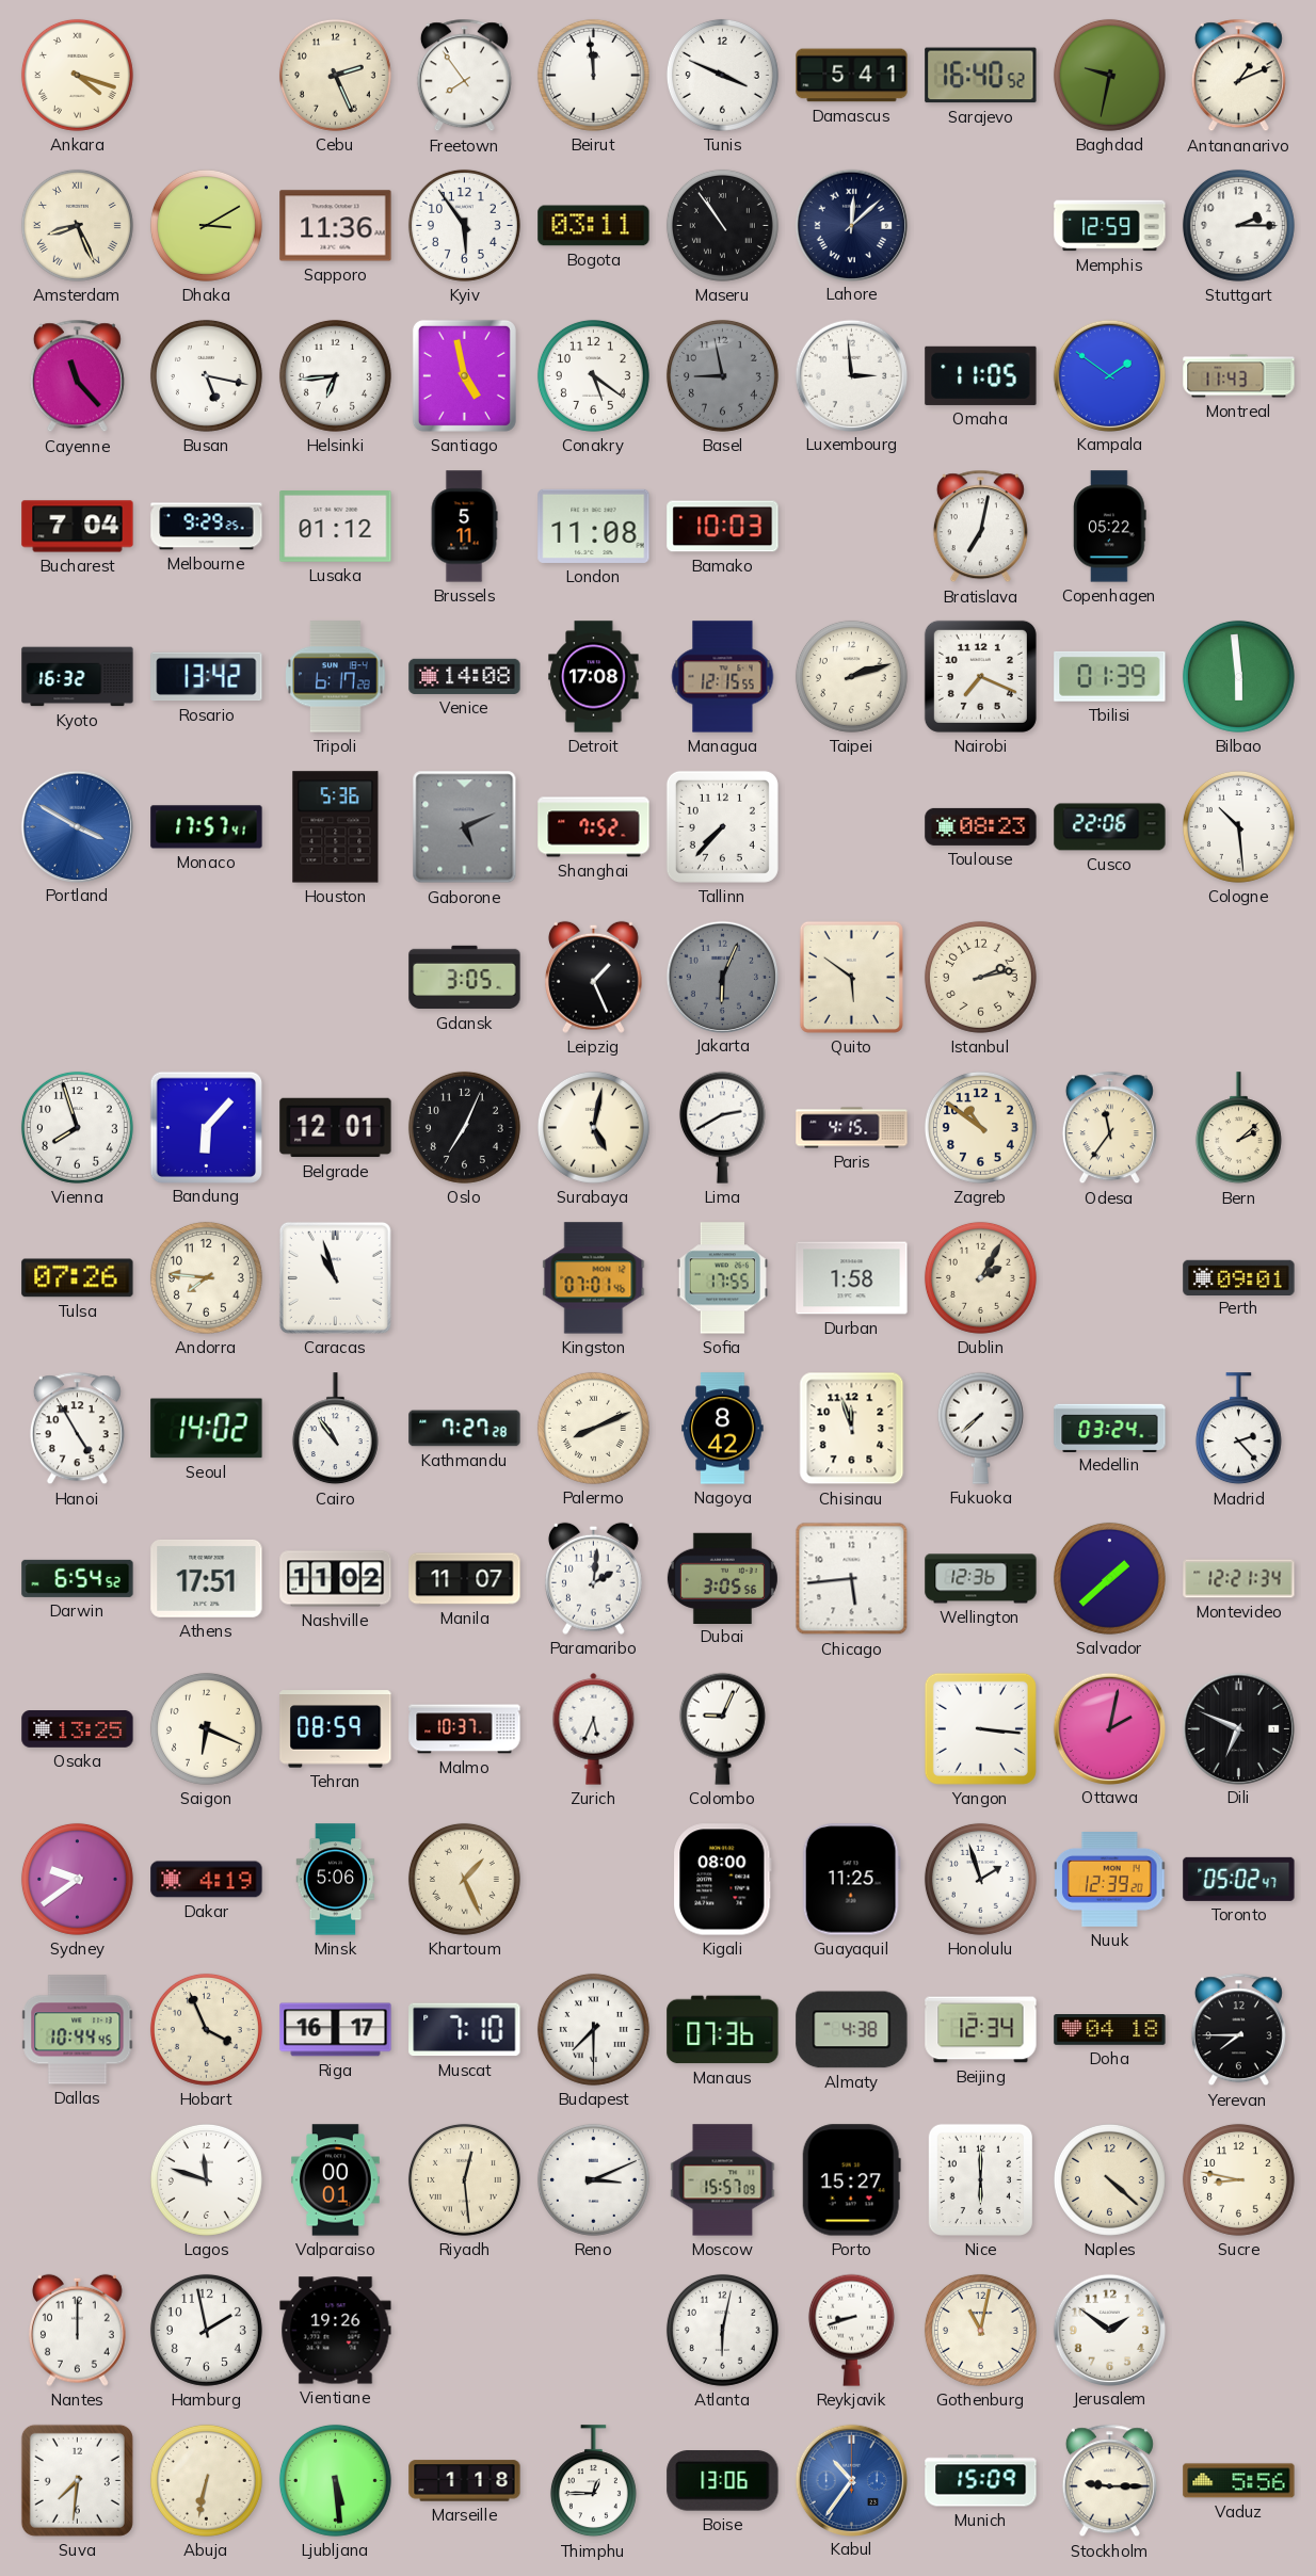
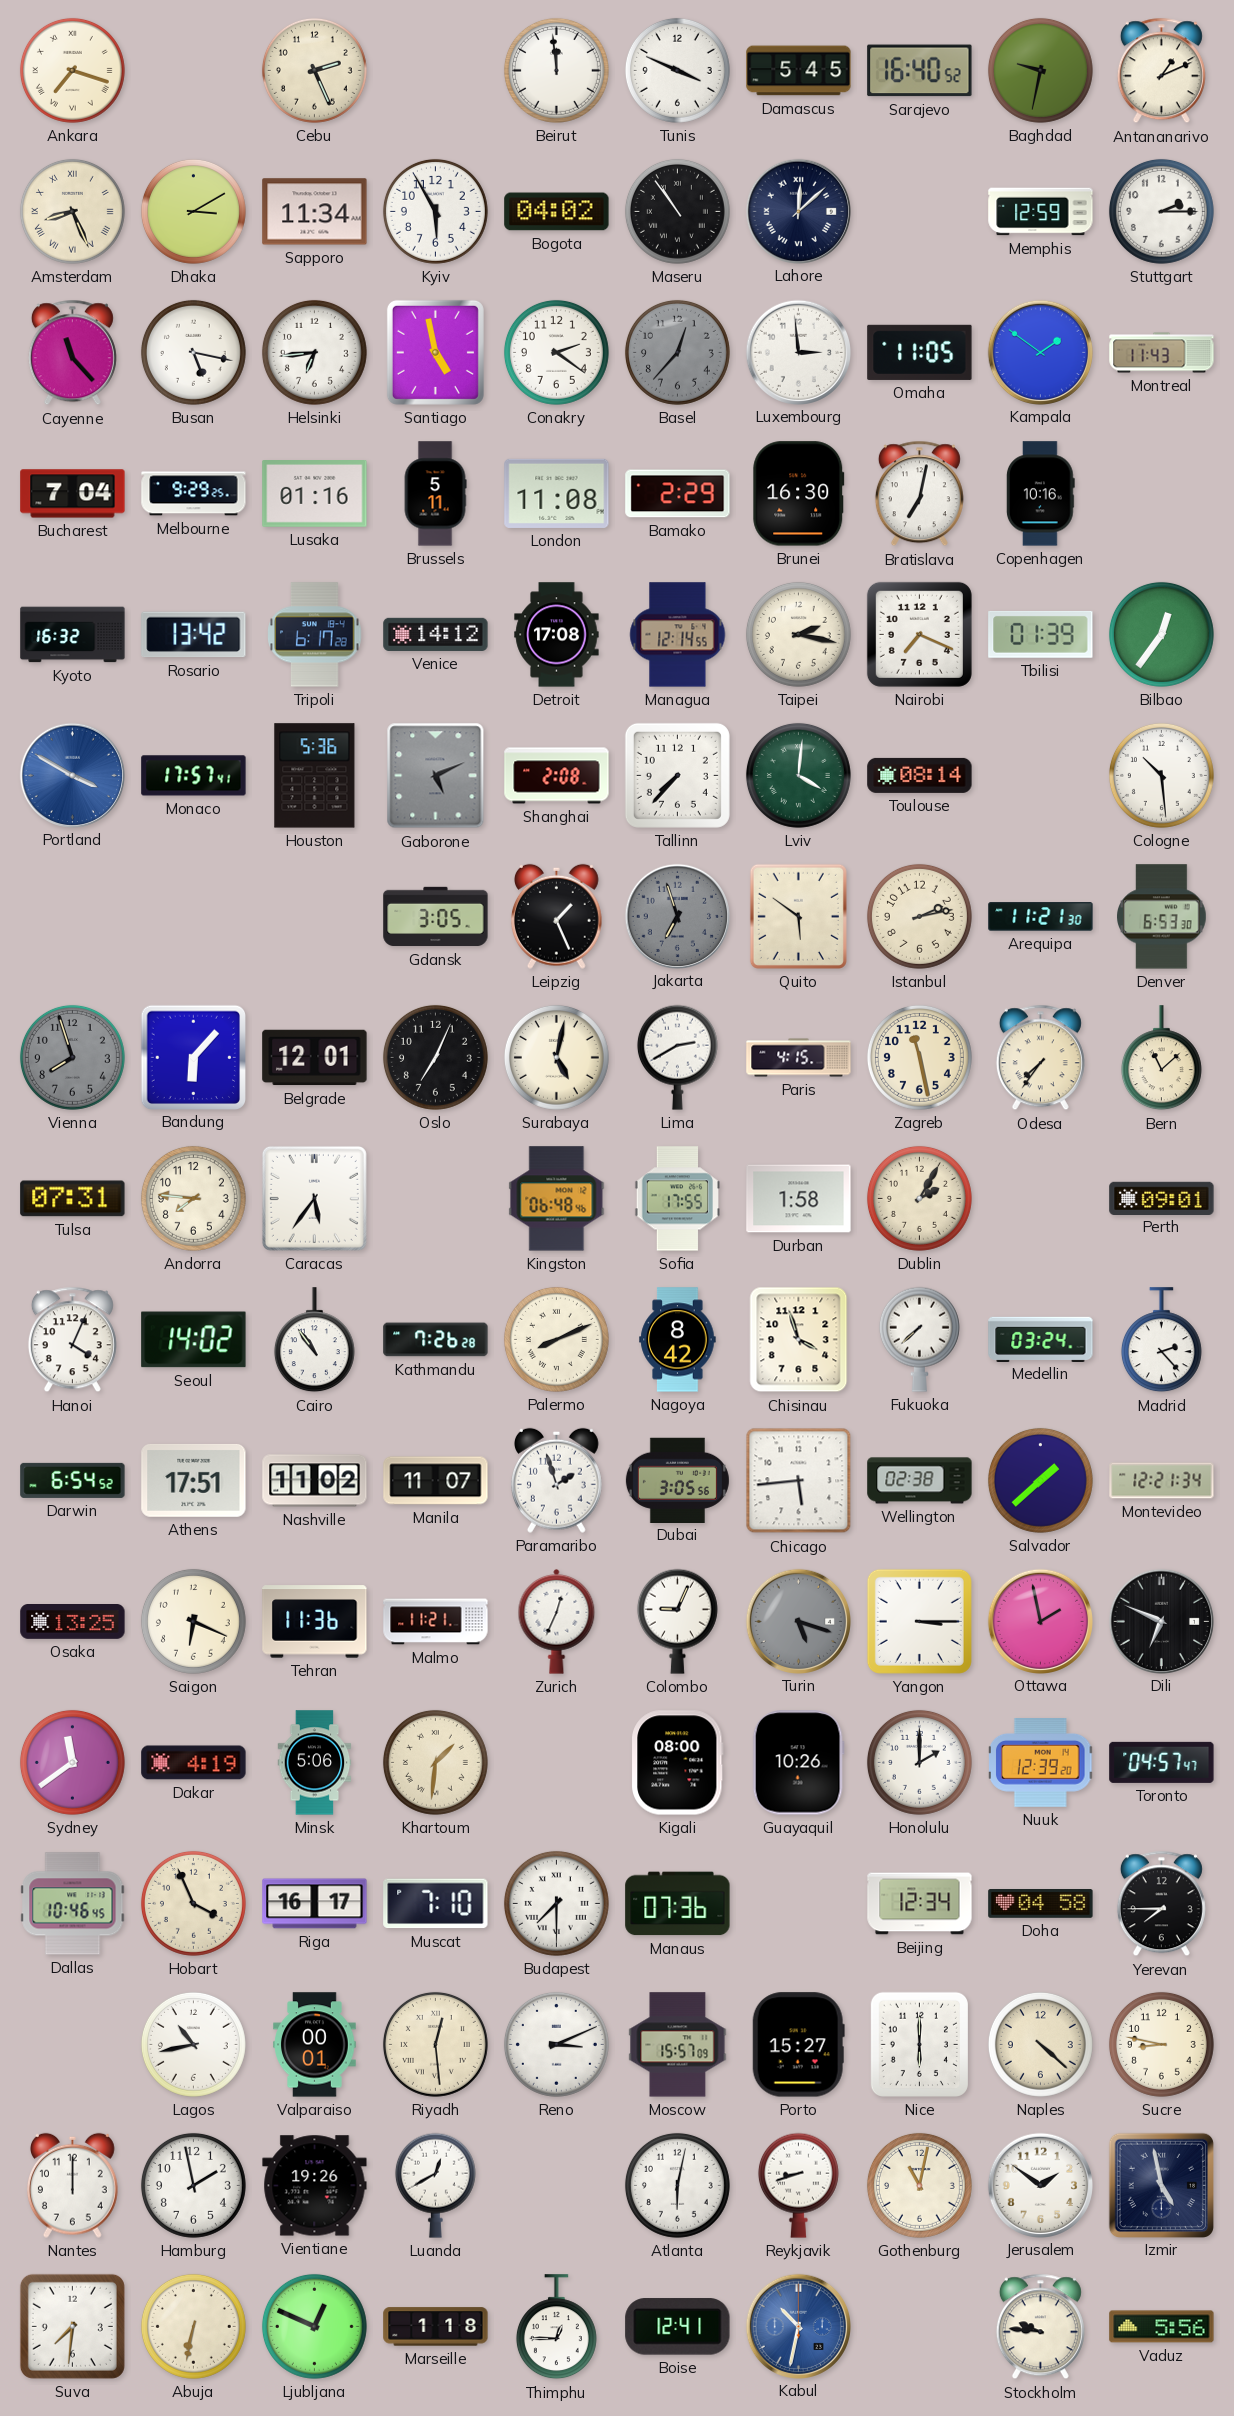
Ankara: 4:18 -> 7:18 (72, 70)
Freetown: 7:54 -> none (464, 76)
Damascus: 5:41 -> 5:45 (799, 71)
Sapporo: 11:36 -> 11:34 (315, 212)
Kyiv: 5:54 -> 5:55 (435, 211)
Bogota: 03:11 -> 04:02 (557, 212)
Conakry: 5:21 -> 2:21 (556, 352)
Basel: 8:58 -> 12:37 (677, 352)
Lusaka: 01:12 -> 01:16 (315, 494)
Bamako: 10:03 -> 2:29 (678, 494)
Brunei: none -> 16:30 (799, 494)
Copenhagen: 05:22 -> 10:16 (1040, 494)
Venice: 14:08 -> 14:12 (436, 634)
Managua: 12:15 -> 12:14 (678, 635)
Taipei: 2:12 -> 2:17 (798, 634)
Bilbao: 5:59 -> 12:36 (1161, 634)
Shanghai: 7:52 -> 2:08 (557, 776)
Lviv: none -> 4:01 (798, 775)
Toulouse: 08:23 -> 08:14 (920, 775)
Cusco: 22:06 -> none (1110, 827)
Jakarta: 6:04 -> 6:57 (677, 916)
Arequipa: none -> 11:21 (1041, 917)
Denver: none -> 6:53 (1162, 917)
Vienna dial: white -> grey (72, 1057)
Zagreb: 10:51 -> 11:28 (919, 1057)
Odesa: 11:36 -> 7:36 (1040, 1058)
Bern: 2:08 -> 11:08 (1161, 1058)
Tulsa: 07:26 -> 07:31 (73, 1199)
Caracas: 10:57 -> 5:36 (314, 1198)
Kingston: 07:01 -> 06:48 (557, 1199)
Hanoi: 4:55 -> 4:04 (72, 1340)
Kathmandu: 7:27 -> 7:26 (436, 1340)
Chisinau: 11:57 -> 3:57 (799, 1340)
Paramaribo: 2:01 -> 1:57 (556, 1480)
Wellington: 12:36 -> 02:38 (920, 1481)
Tehran: 08:59 -> 11:36 (315, 1622)
Malmo: 10:37 -> 11:21 (436, 1622)
Zurich: 5:34 -> 12:34 (557, 1621)
Turin: none -> 5:18 (798, 1621)
Yangon: 3:16 -> 3:15 (919, 1621)
Ottawa: 2:02 -> 1:58 (1040, 1621)
Sydney: 9:39 -> 11:39 (72, 1762)
Khartoum: 1:26 -> 1:31 (435, 1762)
Guayaquil: 11:25 -> 10:26 (798, 1763)
Honolulu: 1:57 -> 2:00 (919, 1762)
Toronto: 05:02 -> 04:57 (1162, 1762)
Dallas: 10:44 -> 10:46 (73, 1904)
Almaty: 4:38 -> none (852, 2030)
Doha: 04:18 -> 04:58 (1041, 1904)
Lagos: 11:48 -> 10:43 (193, 2044)
Luanda: none -> 12:40 (435, 2185)
Izmir: none -> 4:58 (1161, 2185)
Ljubljana: 5:29 -> 12:49 (314, 2326)
Boise: 13:06 -> 12:41 (678, 2327)
Kabul: 10:36 -> 10:32 (798, 2326)
Munich: 15:09 -> none (981, 2481)
Stockholm: 9:15 -> 9:46 (1040, 2327)
